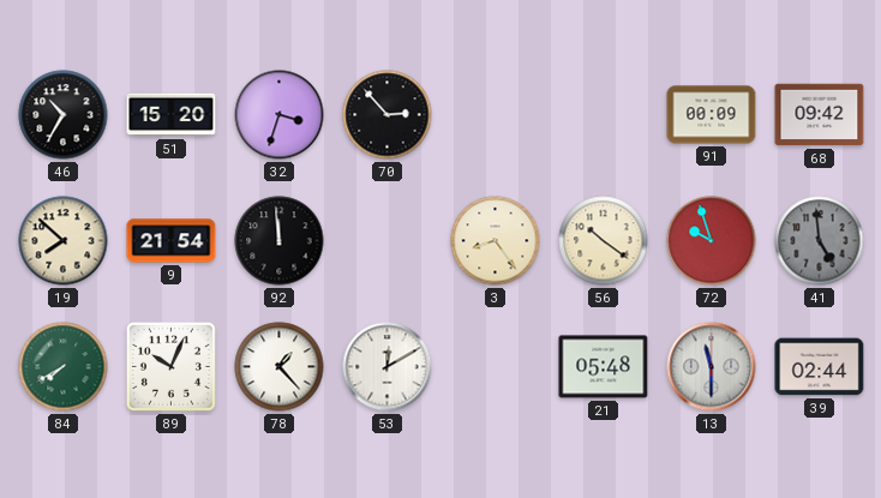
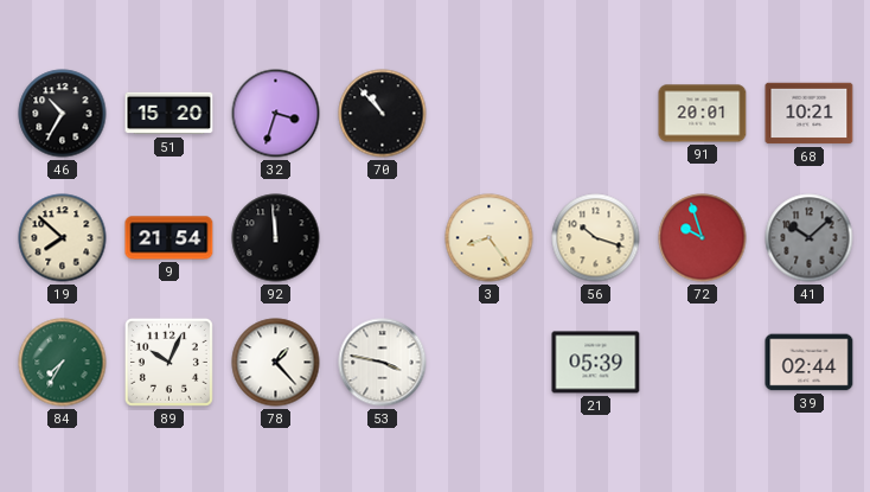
70: 2:53 -> 10:53 (383, 114)
91: 00:09 -> 20:01 (703, 114)
68: 09:42 -> 10:21 (810, 114)
56: 10:21 -> 10:18 (596, 238)
41: 4:59 -> 10:08 (810, 238)
84: 7:40 -> 7:35 (63, 363)
53: 12:10 -> 3:47 (383, 363)
21: 05:48 -> 05:39 (596, 363)
13: 11:30 -> none (712, 367)
